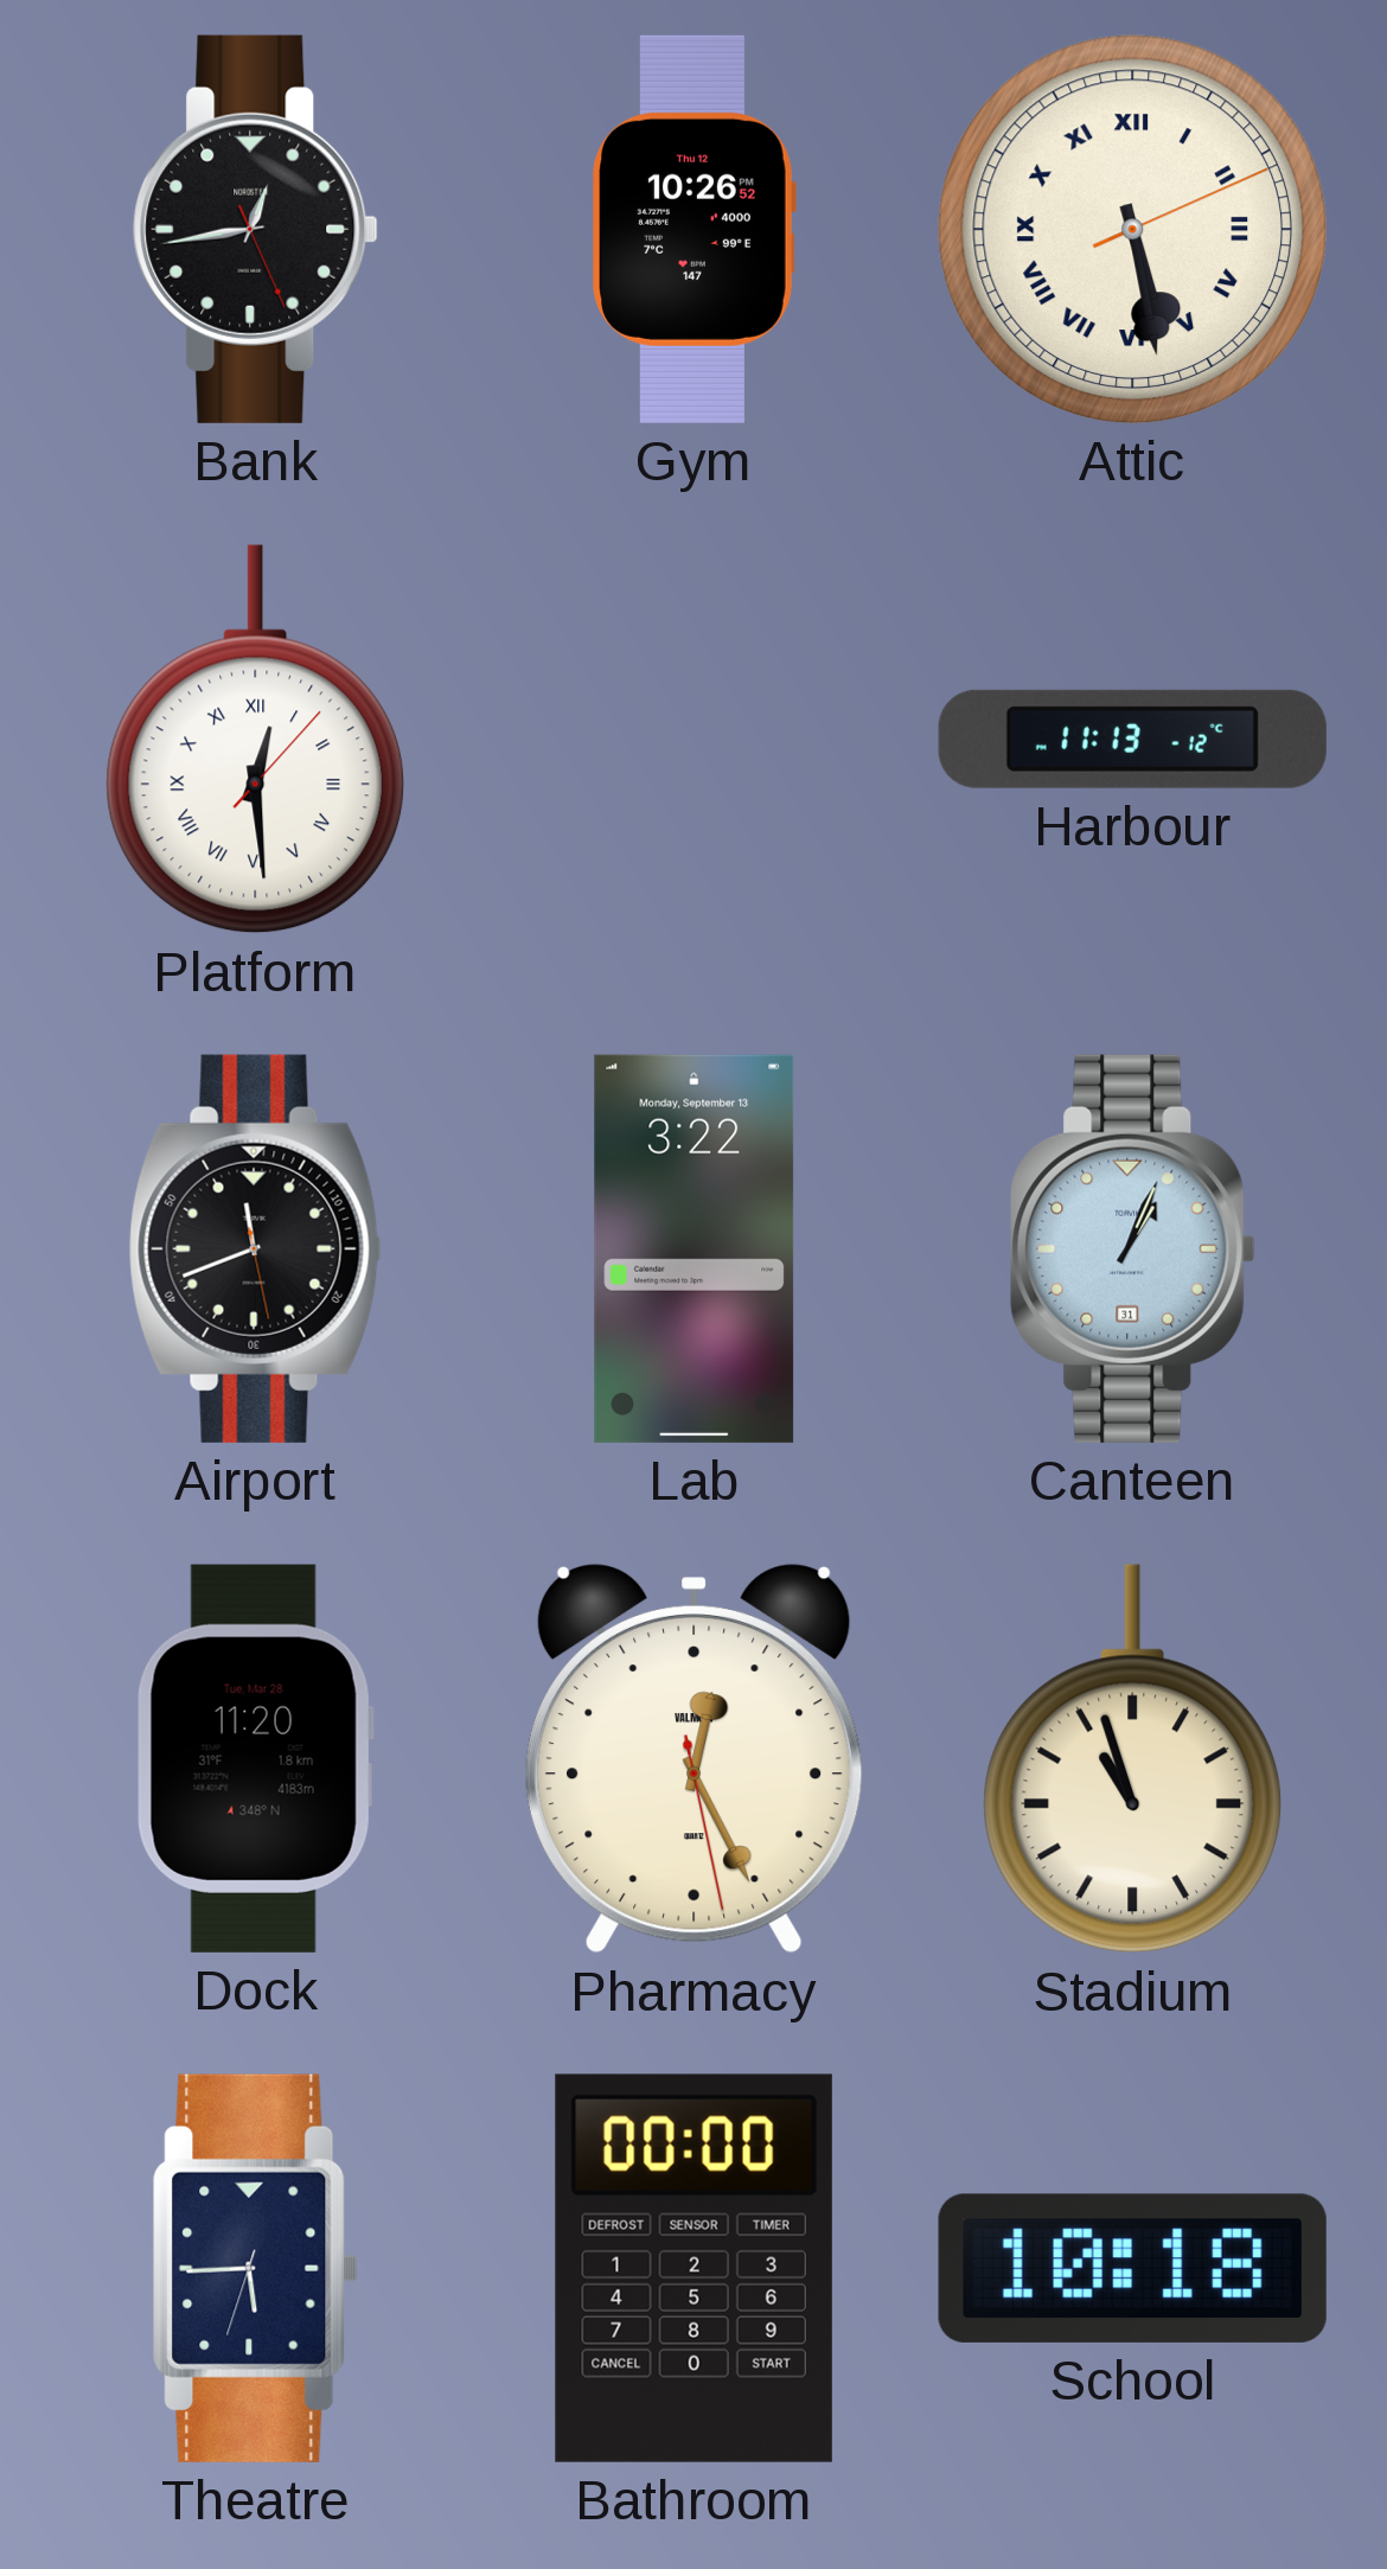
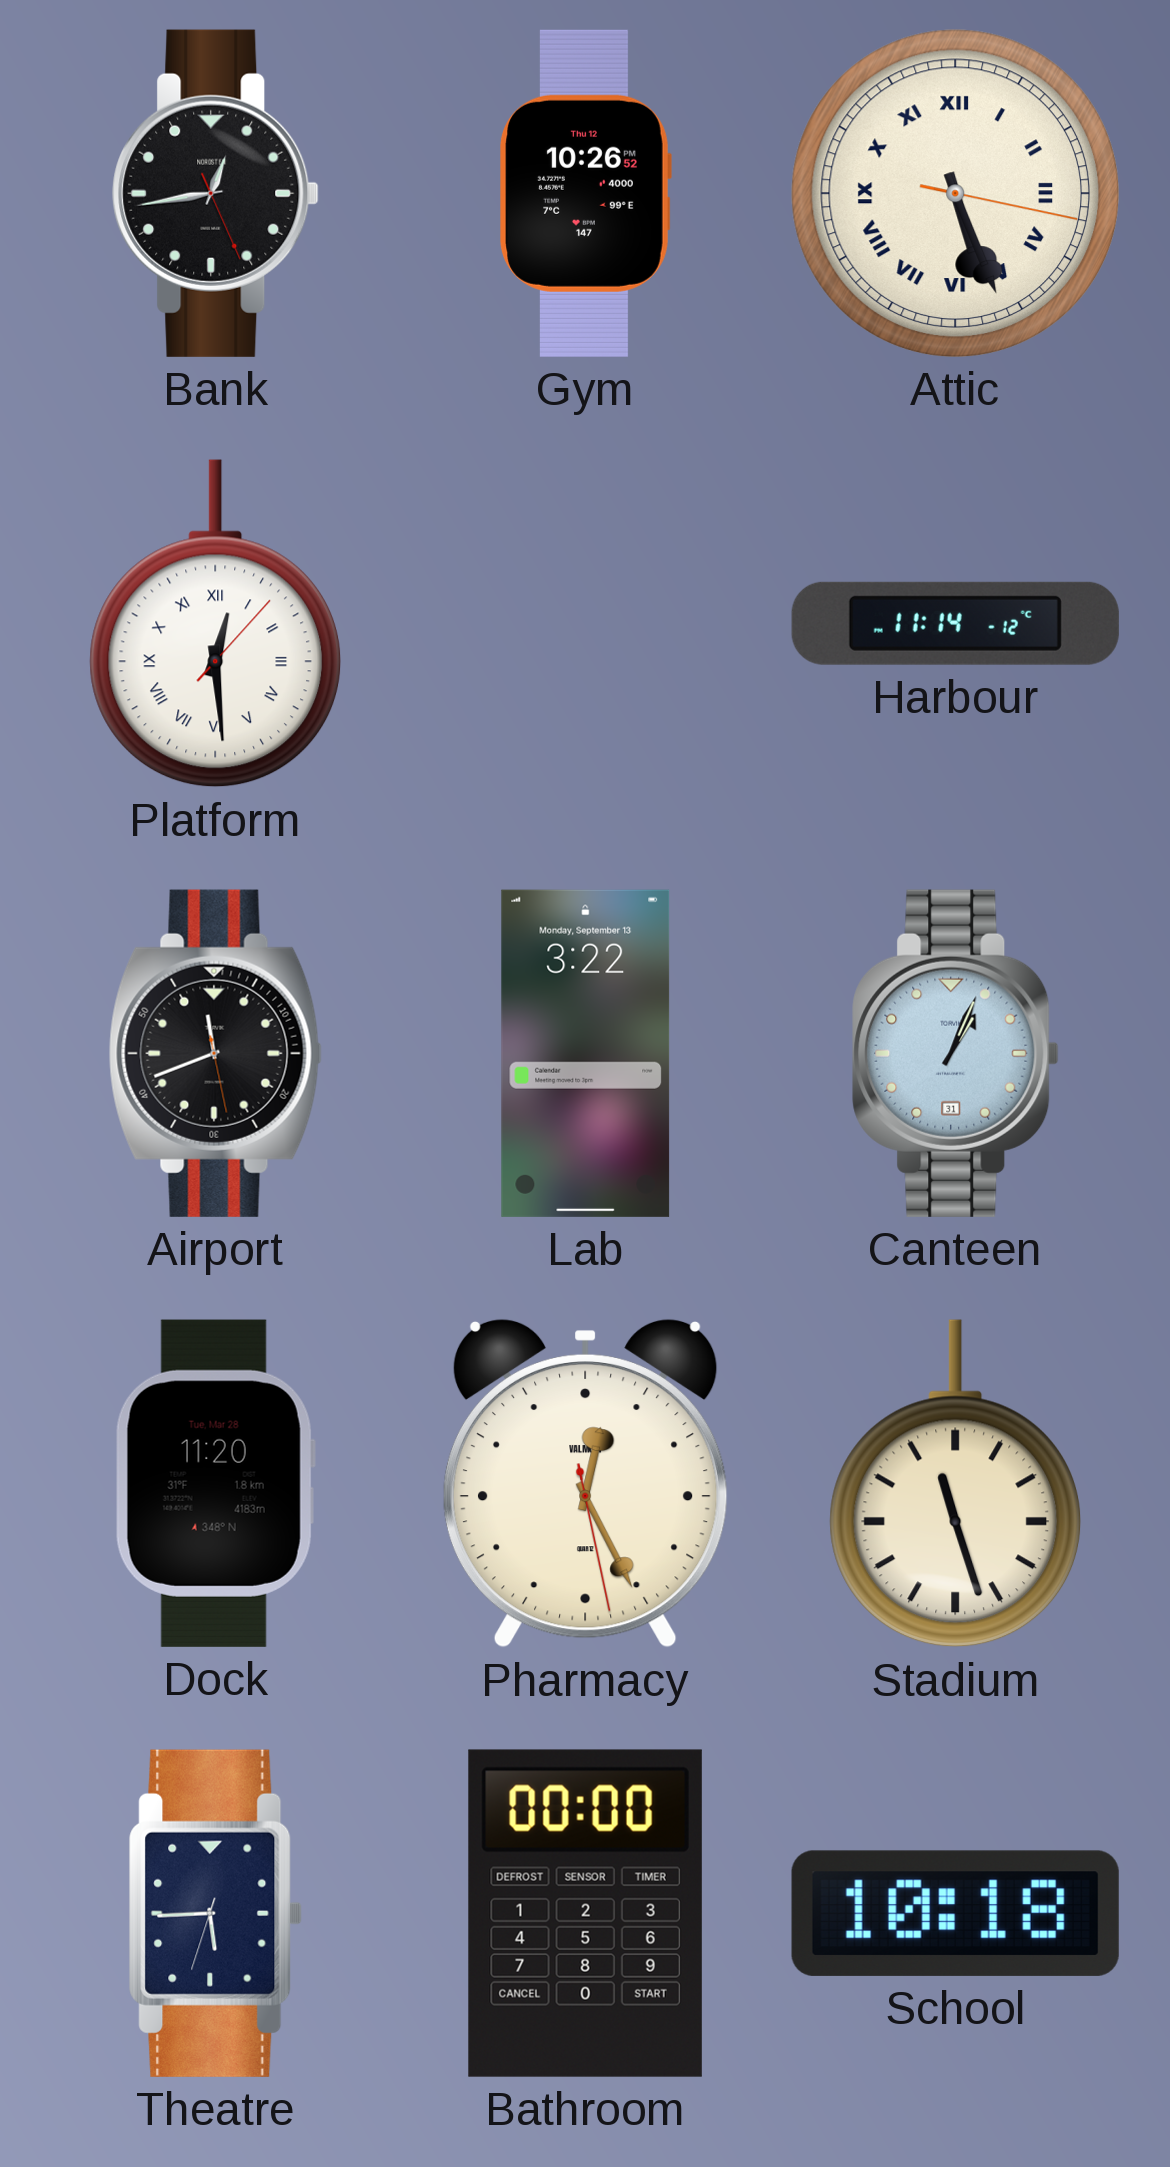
Attic: 5:28 -> 5:26 (955, 193)
Harbour: 11:13 -> 11:14 (955, 623)
Stadium: 10:57 -> 11:27 (955, 1484)
